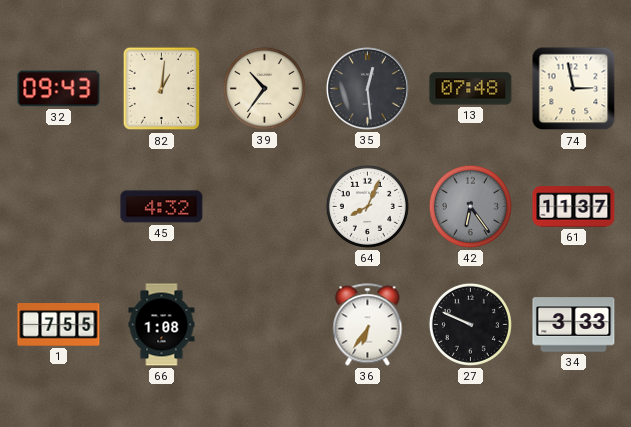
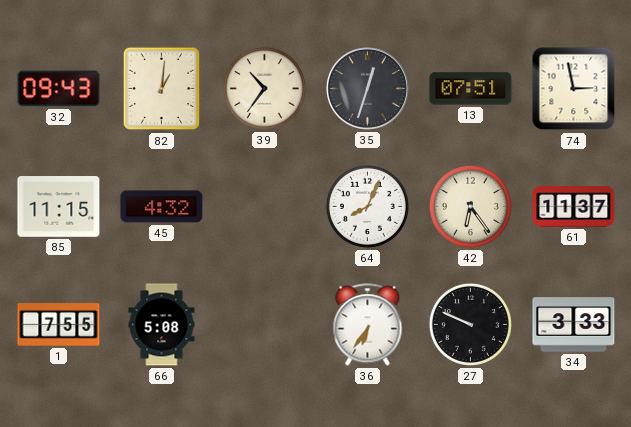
35: 12:29 -> 12:33 (367, 88)
13: 07:48 -> 07:51 (471, 89)
85: none -> 11:15 (59, 207)
42 dial: grey -> cream (470, 206)
66: 1:08 -> 5:08 (162, 325)
